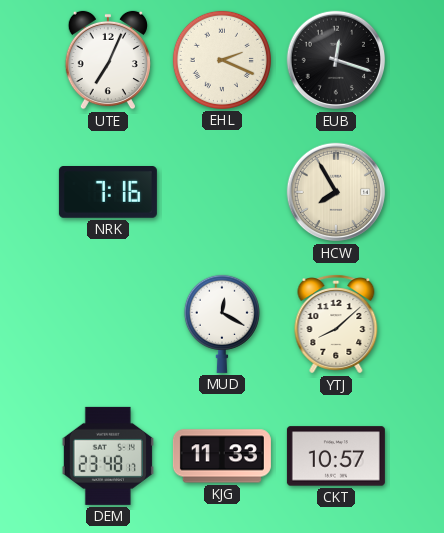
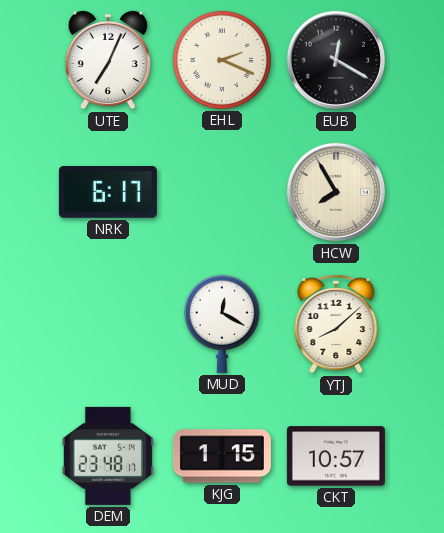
EUB: 12:18 -> 12:20 (336, 60)
NRK: 7:16 -> 6:17 (108, 193)
KJG: 11:33 -> 1:15 (222, 456)
